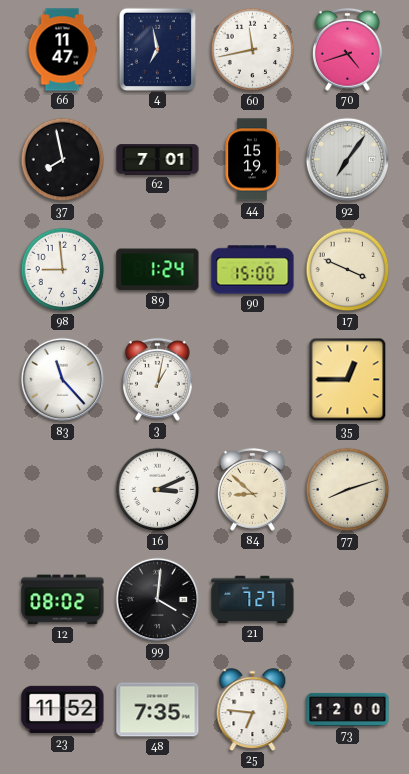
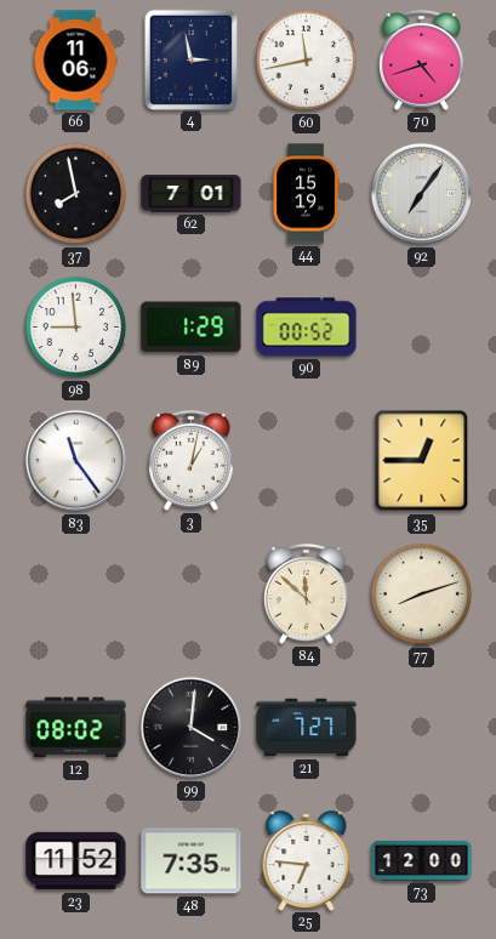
66: 11:47 -> 11:06 (75, 61)
4: 6:58 -> 2:58 (190, 59)
89: 1:24 -> 1:29 (192, 328)
90: 15:00 -> 00:52 (307, 328)
17: 3:49 -> none (348, 270)
83: 11:23 -> 11:24 (76, 461)
16: 3:11 -> none (158, 490)
84: 8:52 -> 11:52 (306, 593)
